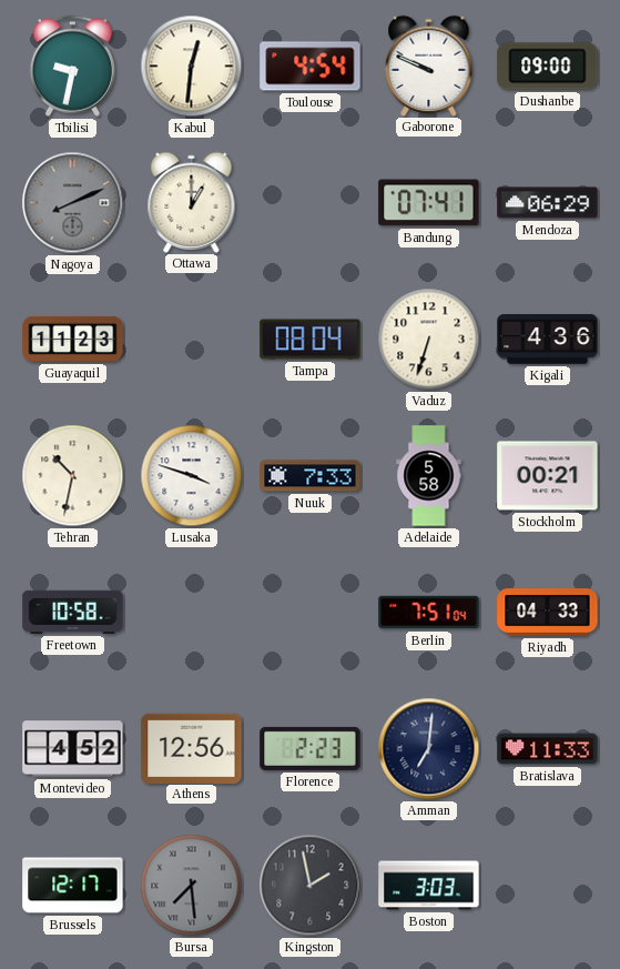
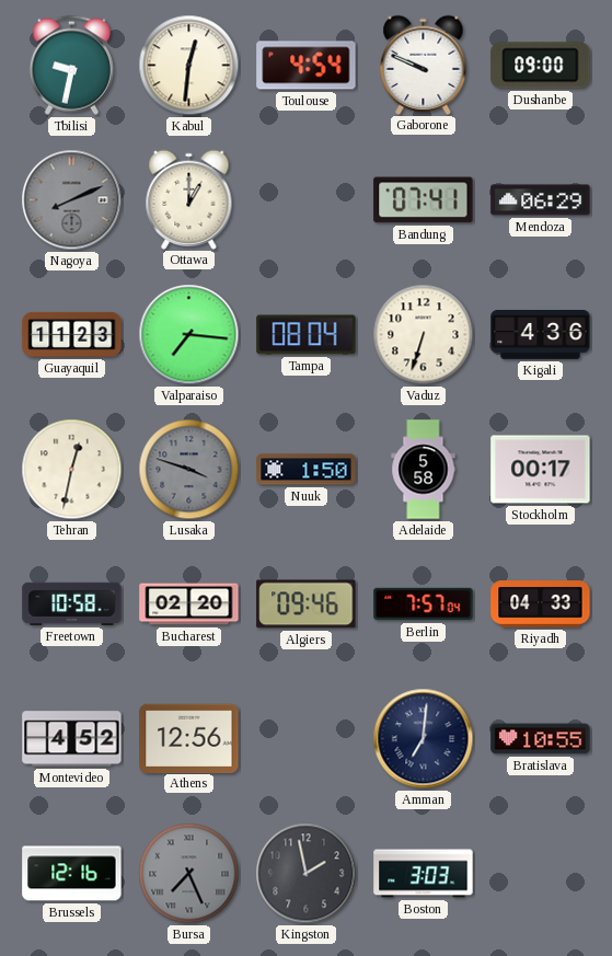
Valparaiso: none -> 7:16 (189, 335)
Tehran: 10:32 -> 12:32 (72, 470)
Lusaka dial: white -> grey (189, 470)
Nuuk: 7:33 -> 1:50 (307, 470)
Stockholm: 00:21 -> 00:17 (541, 470)
Bucharest: none -> 02:20 (189, 604)
Algiers: none -> 09:46 (307, 604)
Berlin: 7:51 -> 7:57 (424, 604)
Florence: 2:23 -> none (311, 748)
Bratislava: 11:33 -> 10:55 (541, 739)
Brussels: 12:17 -> 12:16 (72, 874)
Bursa: 7:29 -> 7:26 (189, 874)
